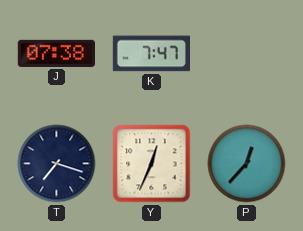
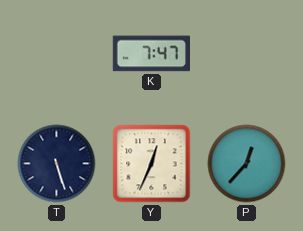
J: 07:38 -> none (56, 53)
T: 7:18 -> 5:27 (57, 164)
